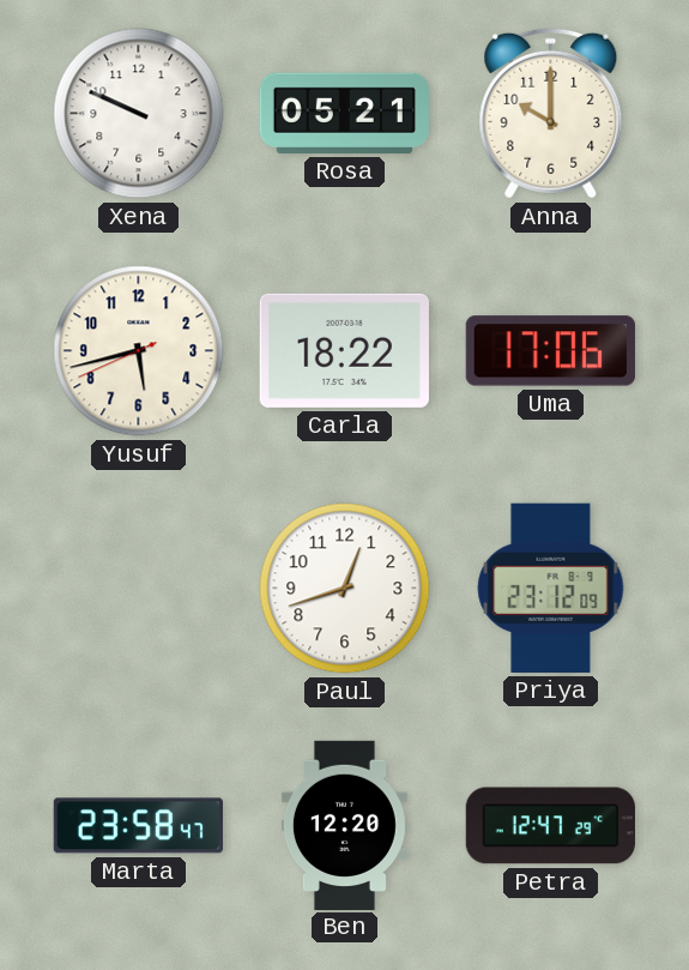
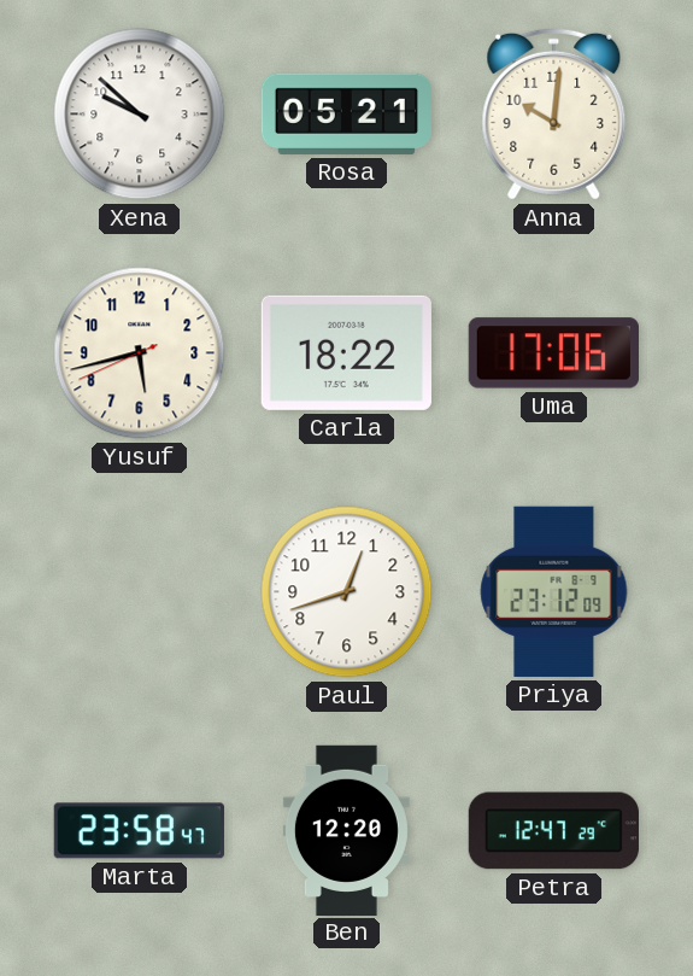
Xena: 9:49 -> 9:52 (140, 115)
Anna: 10:00 -> 10:01 (554, 113)
